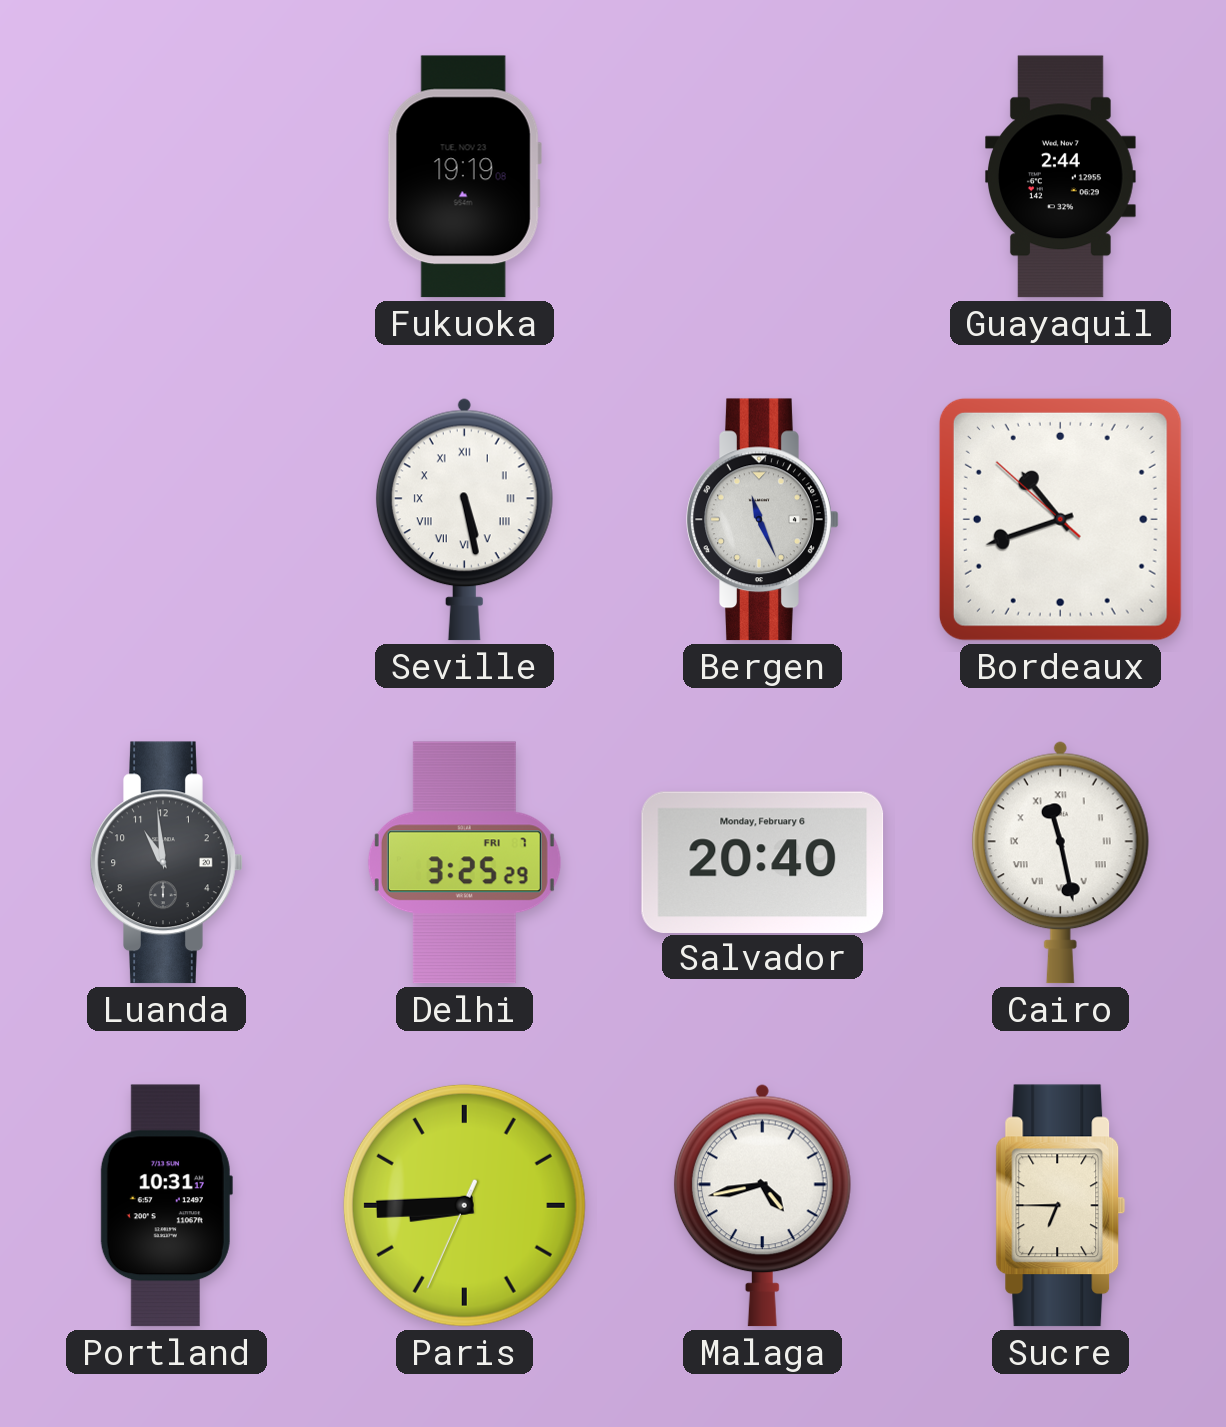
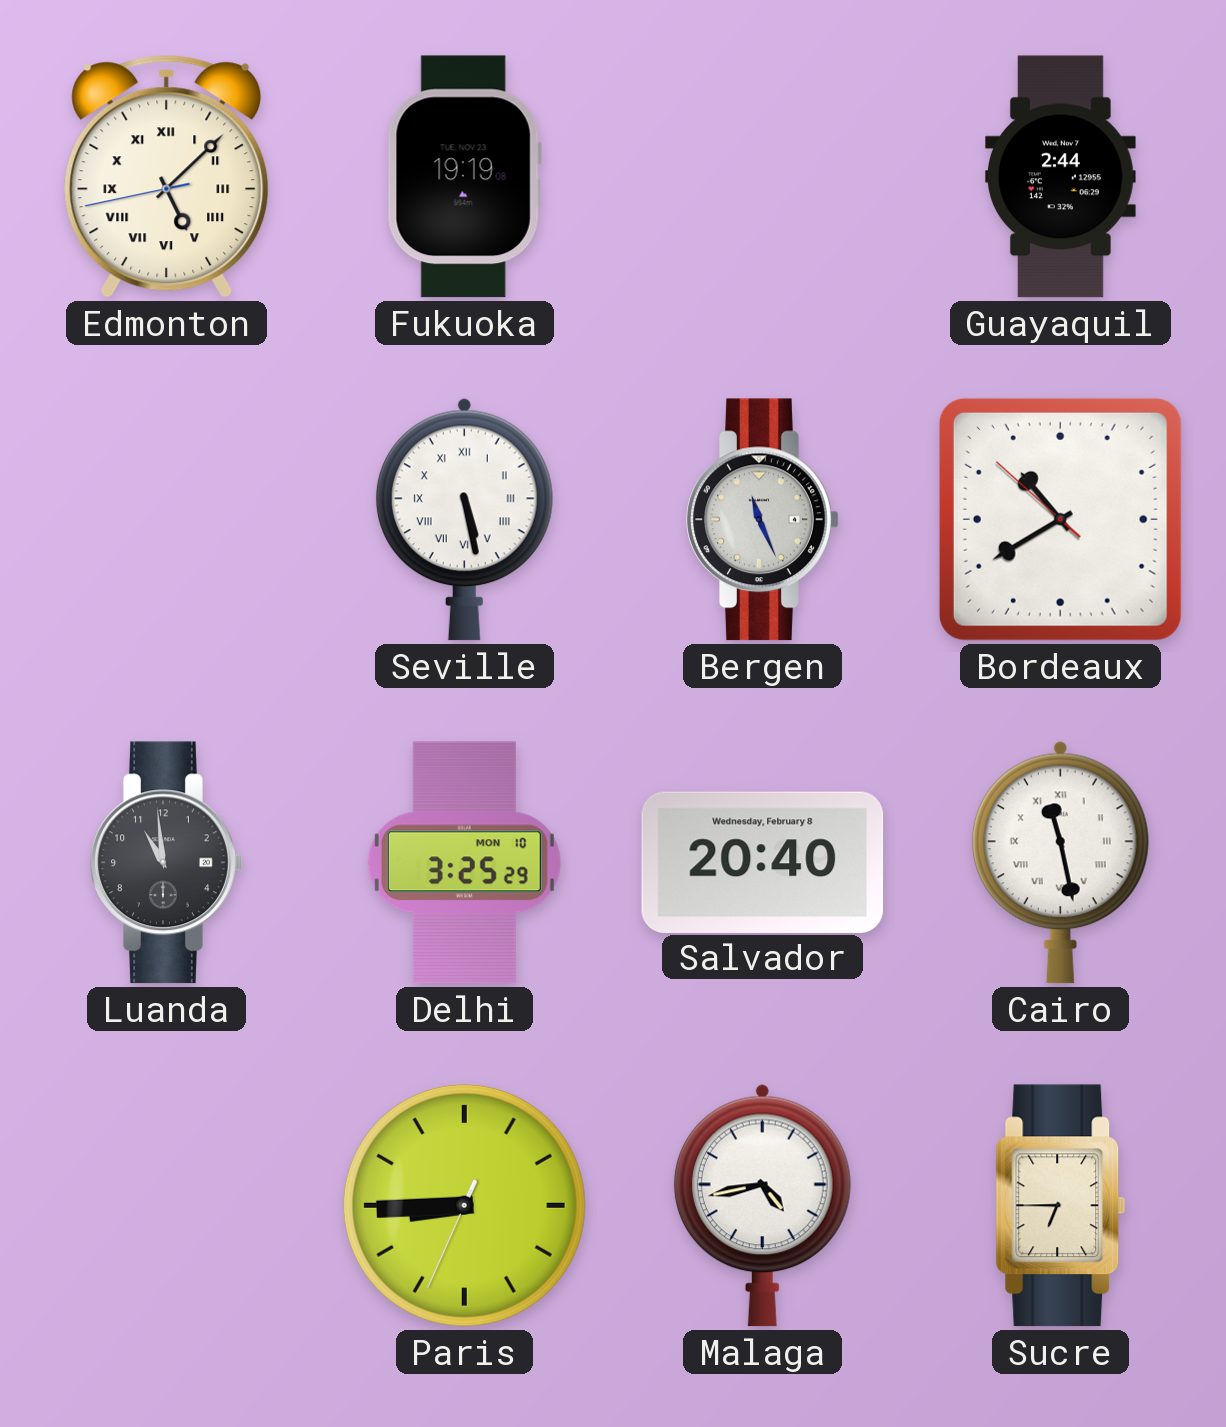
Edmonton: none -> 5:07 (167, 177)
Bordeaux: 10:41 -> 10:39 (1060, 519)
Delhi date: FRI 7 -> MON 10 (464, 863)
Salvador date: Monday, February 6 -> Wednesday, February 8 (763, 862)
Portland: 10:31 -> none (166, 1206)
